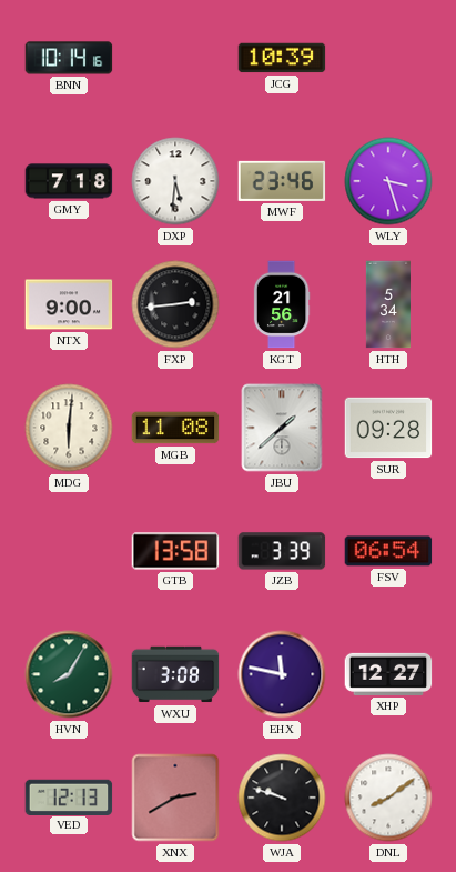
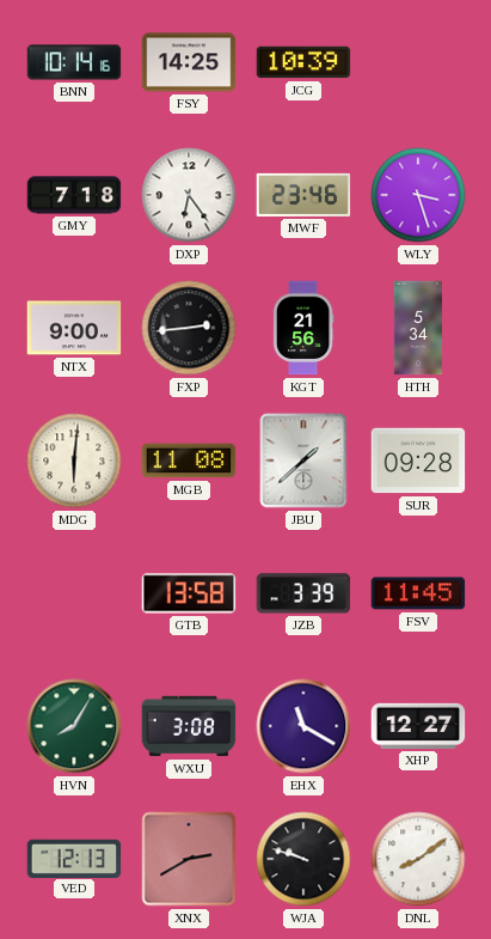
FSY: none -> 14:25 (189, 62)
DXP: 5:31 -> 6:24 (189, 195)
FSV: 06:54 -> 11:45 (418, 593)
EHX: 11:47 -> 11:20 (303, 726)
